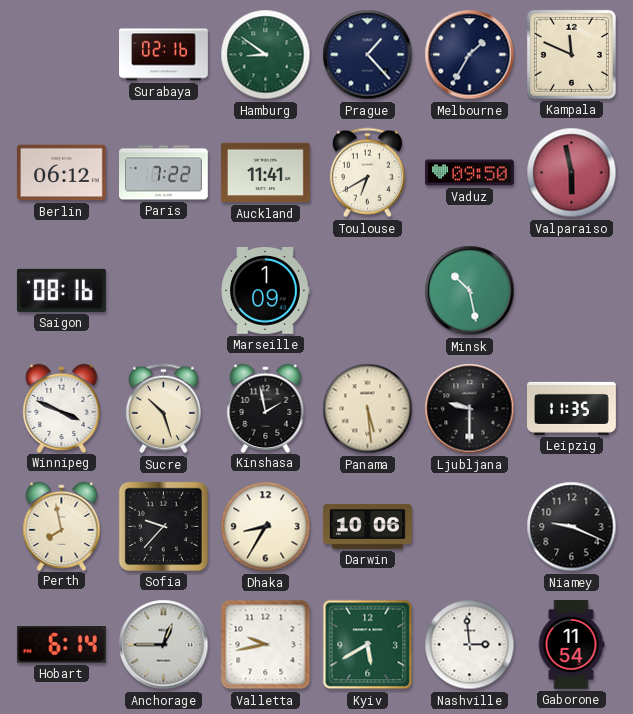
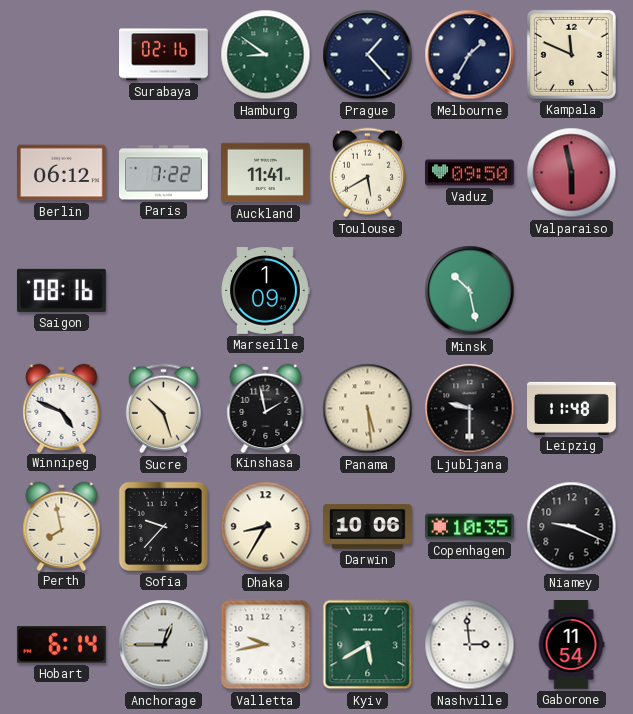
Toulouse: 6:40 -> 5:40 (367, 173)
Winnipeg: 3:49 -> 4:49 (62, 408)
Leipzig: 11:35 -> 11:48 (572, 408)
Copenhagen: none -> 10:35 (470, 527)
